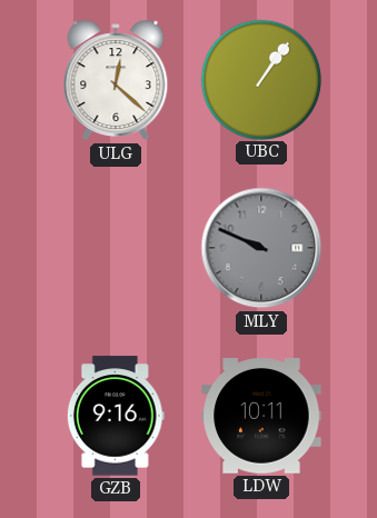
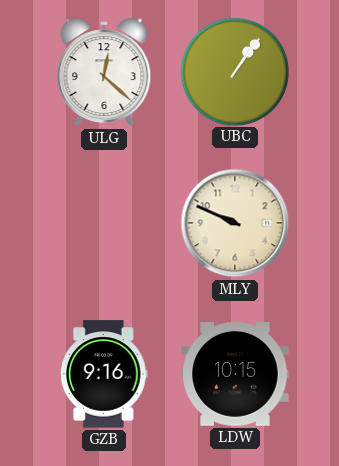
MLY dial: grey -> cream (235, 223)
LDW: 10:11 -> 10:15 (235, 375)
